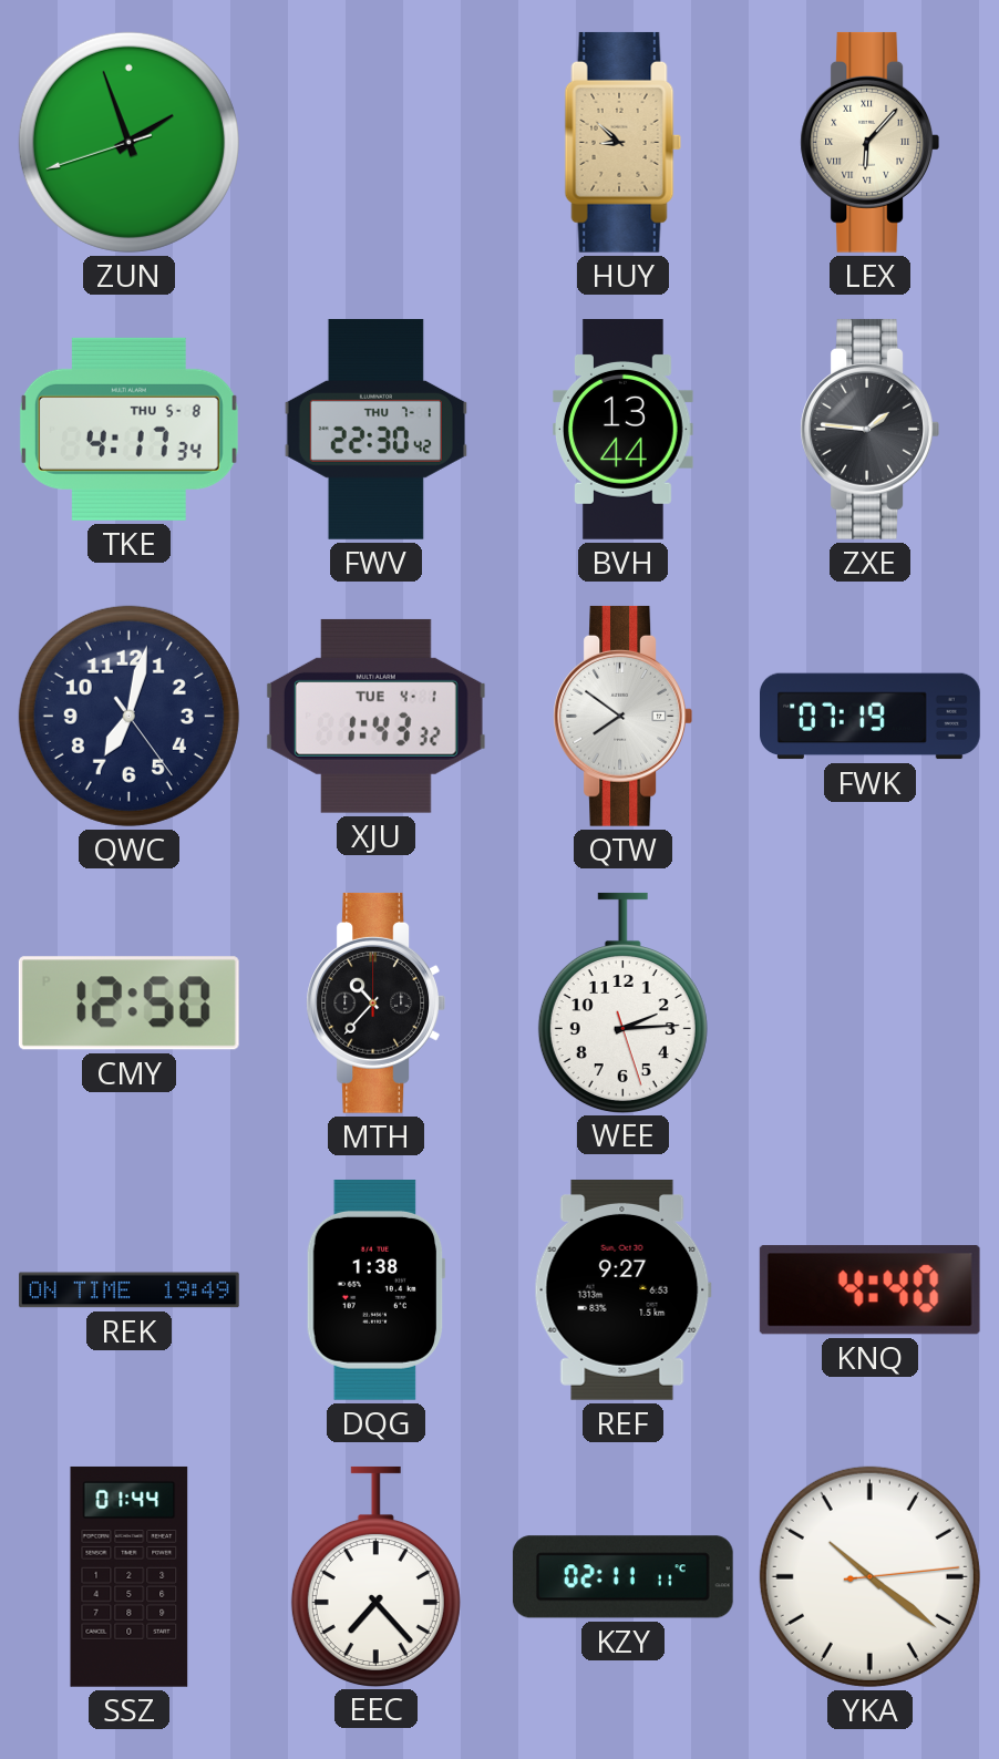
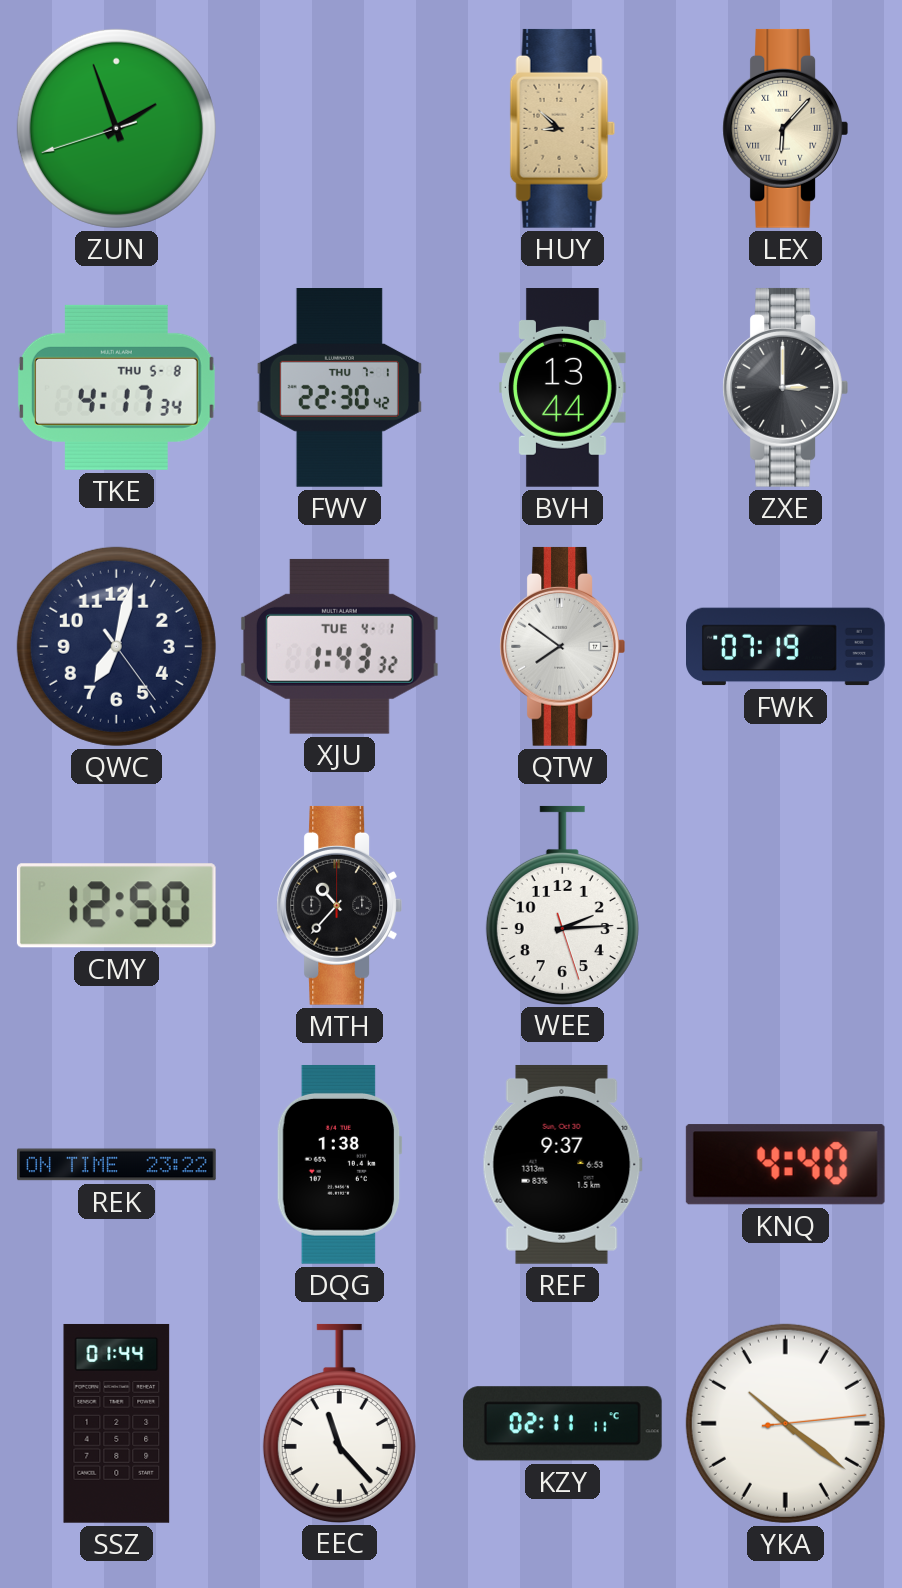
ZXE: 1:46 -> 3:00 (785, 387)
REK: 19:49 -> 23:22 (117, 1165)
REF: 9:27 -> 9:37 (562, 1164)
EEC: 7:23 -> 11:23 (339, 1423)
